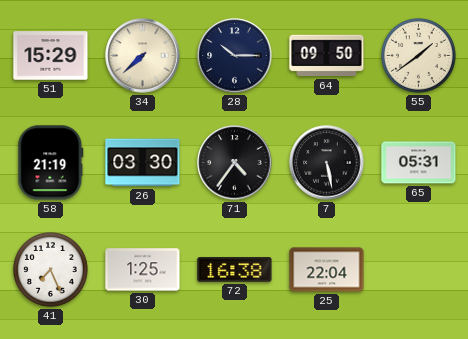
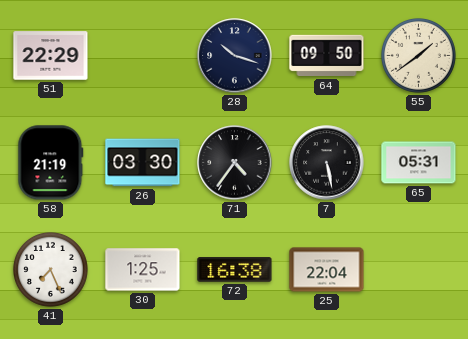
51: 15:29 -> 22:29 (51, 56)
34: 7:38 -> none (143, 56)
28: 10:15 -> 10:18 (235, 56)
